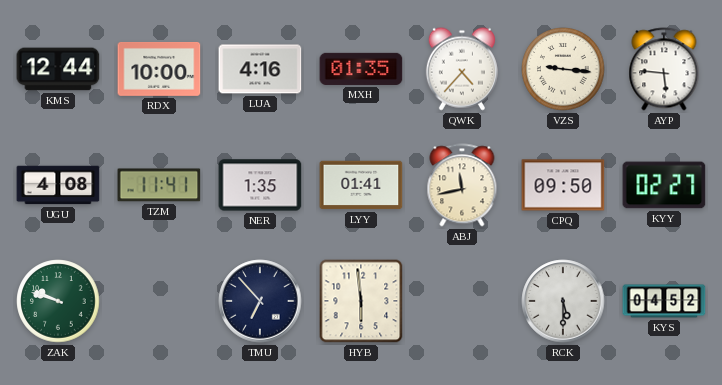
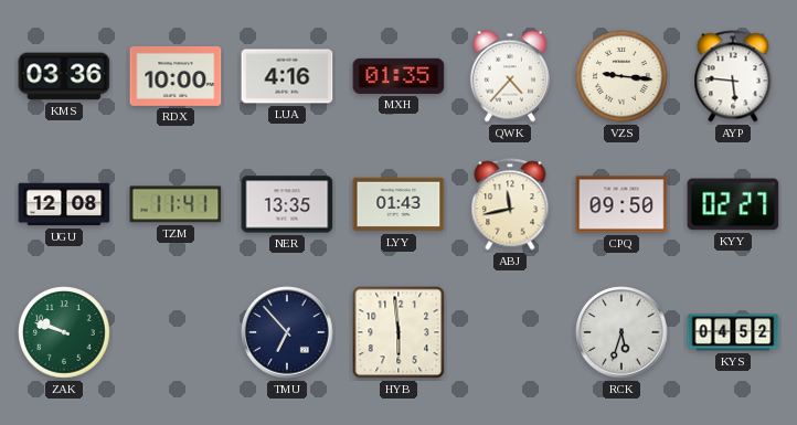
KMS: 12:44 -> 03:36 (64, 76)
UGU: 4:08 -> 12:08 (64, 204)
NER: 1:35 -> 13:35 (287, 204)
LYY: 01:41 -> 01:43 (398, 204)
RCK: 5:30 -> 5:33 (621, 332)
